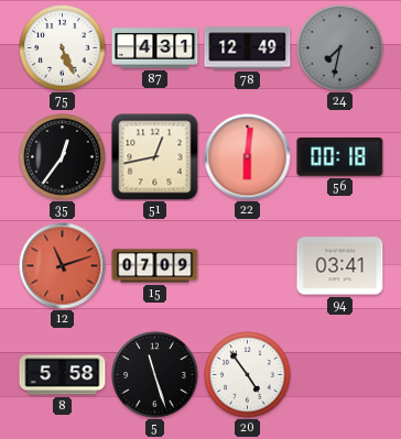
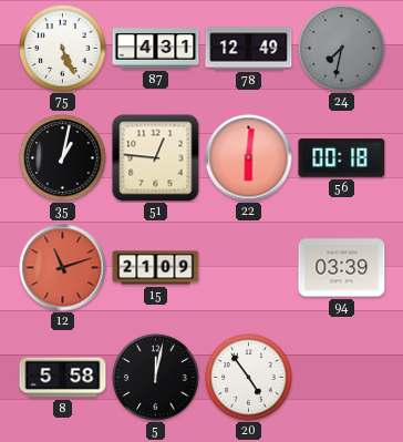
35: 12:36 -> 1:02 (63, 158)
51: 12:43 -> 12:46 (156, 158)
15: 07:09 -> 21:09 (156, 268)
94: 03:41 -> 03:39 (342, 268)
5: 11:27 -> 12:02 (156, 378)
